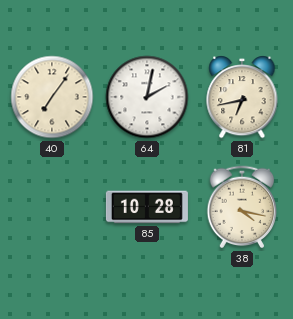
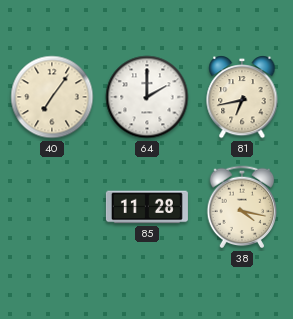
64: 2:02 -> 2:00 (147, 97)
85: 10:28 -> 11:28 (147, 207)
